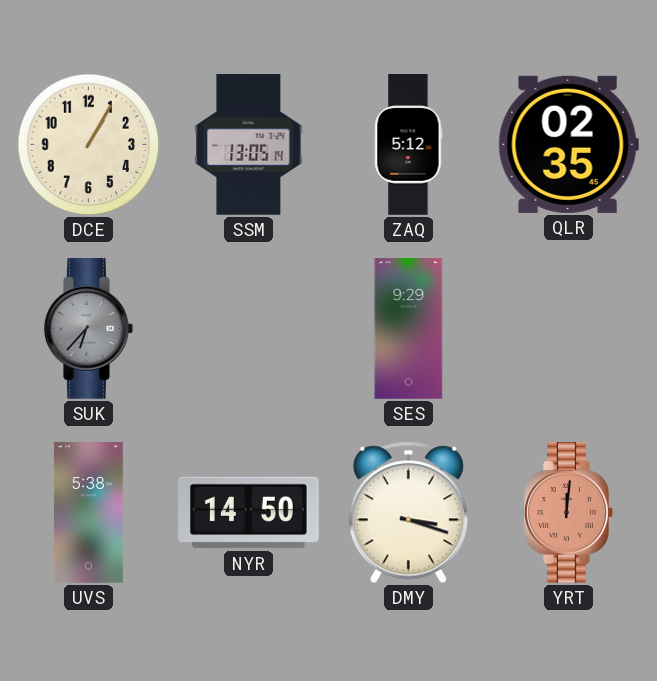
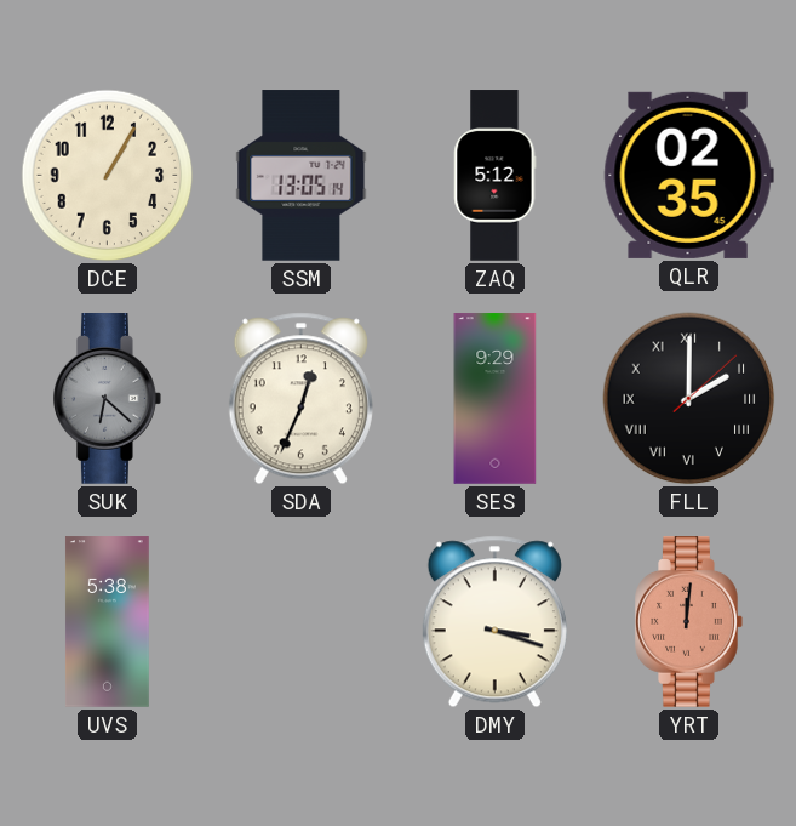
SUK: 6:37 -> 6:22 (108, 399)
SDA: none -> 12:34 (300, 399)
FLL: none -> 2:00 (689, 399)
NYR: 14:50 -> none (249, 513)
